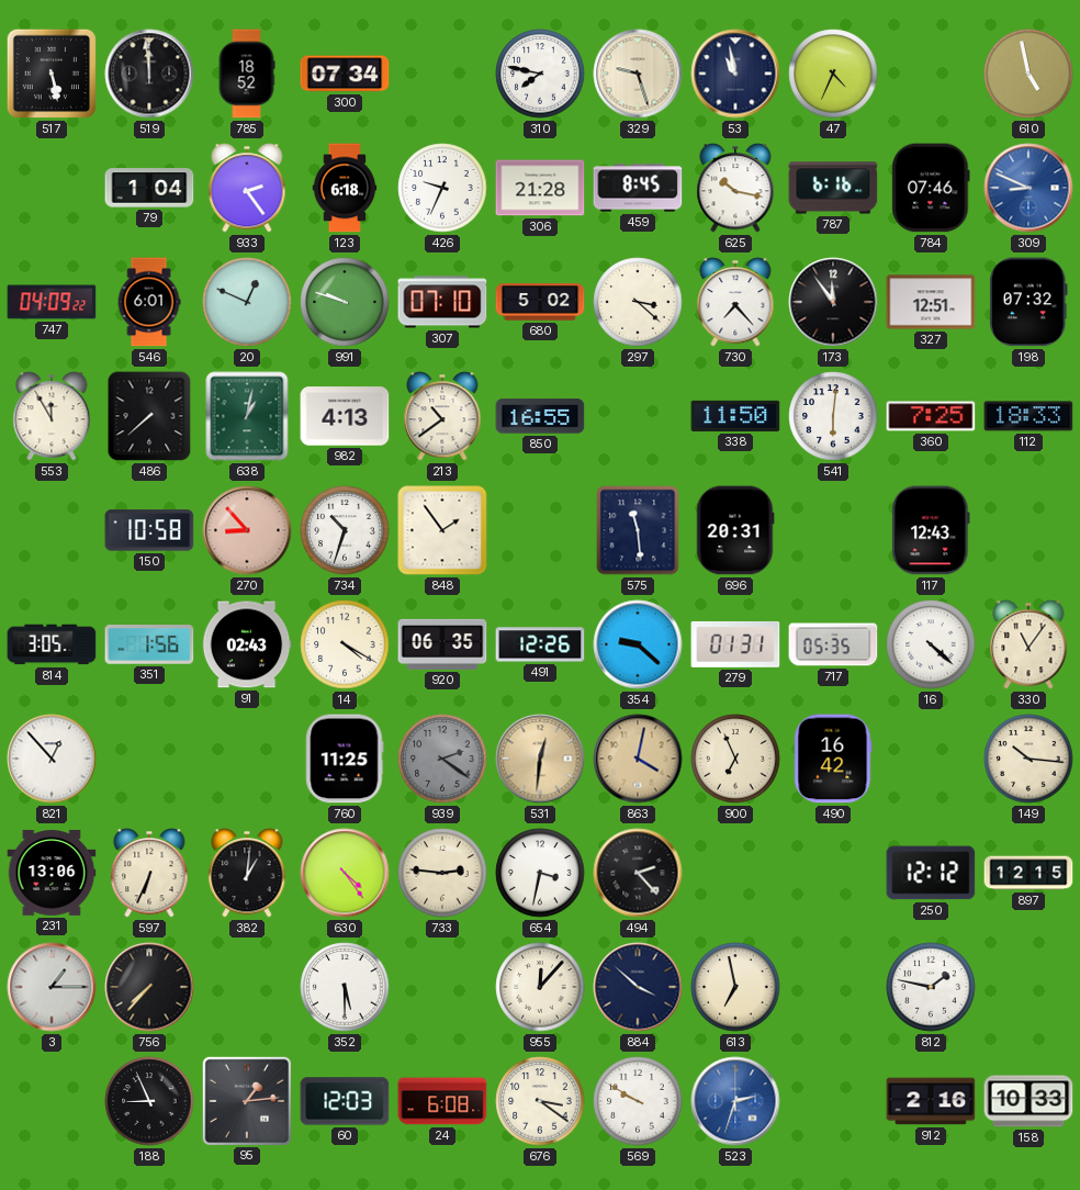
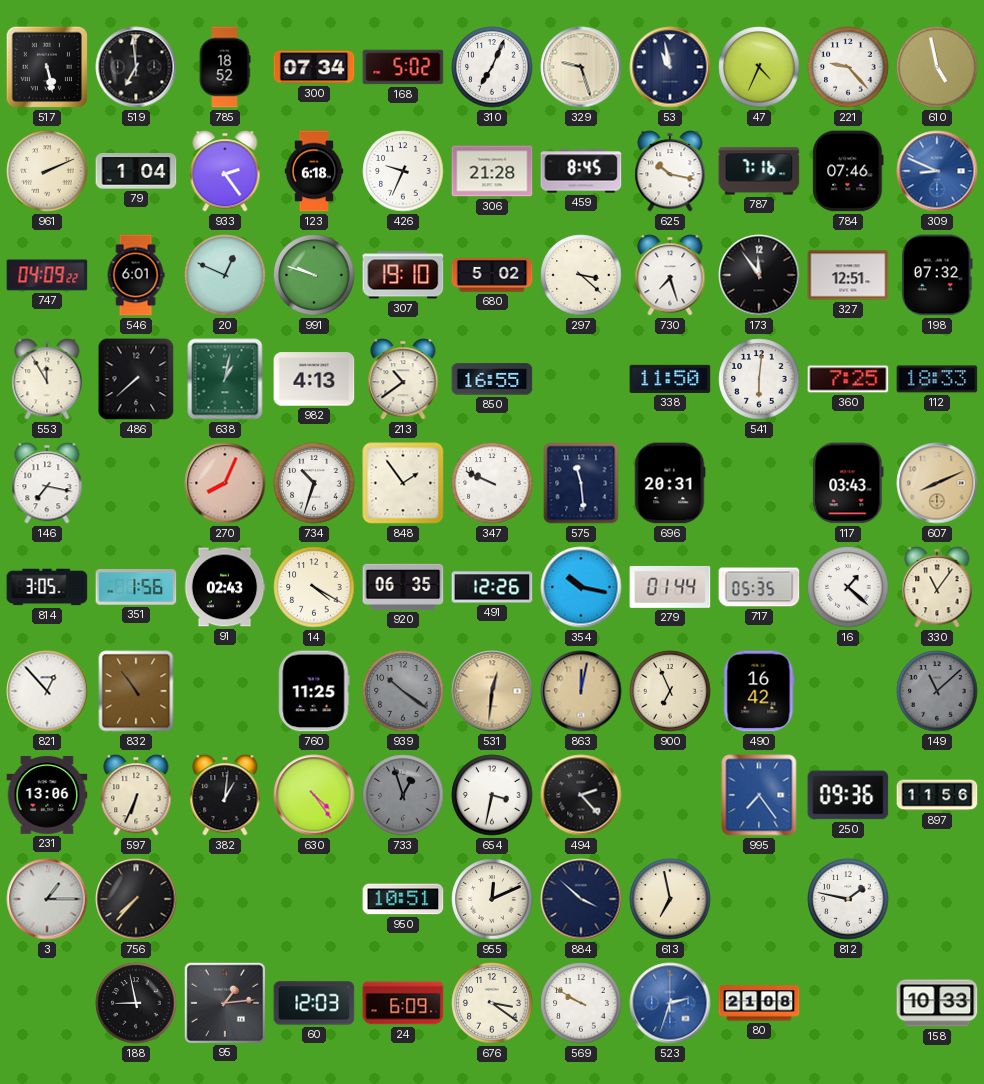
519: 11:59 -> 6:59 (136, 67)
168: none -> 5:02 (403, 67)
310: 7:47 -> 7:04 (492, 67)
221: none -> 9:23 (848, 67)
961: none -> 2:11 (47, 171)
787: 6:16 -> 7:16 (759, 171)
307: 07:10 -> 19:10 (403, 275)
730: 7:23 -> 7:27 (670, 275)
146: none -> 7:17 (47, 483)
150: 10:58 -> none (149, 530)
270: 8:53 -> 8:04 (225, 483)
347: none -> 9:49 (492, 483)
117: 12:43 -> 03:43 (848, 483)
607: none -> 8:11 (937, 483)
354: 9:22 -> 10:17 (581, 587)
279: 01:31 -> 01:44 (670, 587)
16: 4:22 -> 1:22 (848, 587)
832: none -> 10:54 (136, 691)
939: 2:21 -> 10:21 (403, 691)
863: 4:02 -> 12:02 (581, 691)
149: 10:16 -> 11:08 (937, 691)
149 dial: cream -> grey (937, 691)
733: 2:46 -> 12:57 (403, 795)
733 dial: cream -> grey (403, 795)
995: none -> 7:24 (759, 795)
250: 12:12 -> 09:36 (848, 795)
897: 12:15 -> 11:56 (937, 795)
352: 5:30 -> none (345, 987)
950: none -> 10:51 (403, 899)
955: 12:07 -> 12:11 (492, 899)
188: 8:56 -> 8:58 (136, 1003)
24: 6:08 -> 6:09 (403, 1003)
80: none -> 21:08 (759, 1003)
912: 2:16 -> none (931, 1101)
